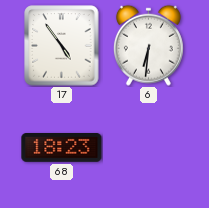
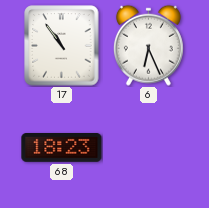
17: 4:54 -> 10:54 (62, 46)
6: 6:31 -> 6:26 (148, 45)
